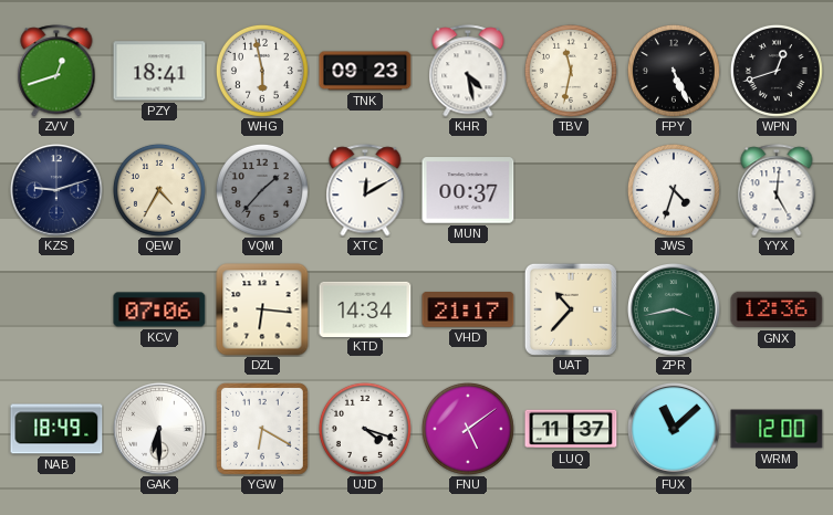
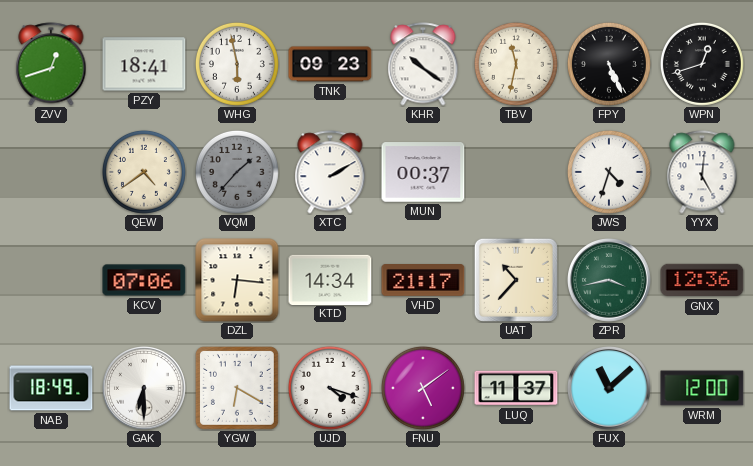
KHR: 4:28 -> 10:21 (423, 64)
KZS: 9:12 -> none (58, 191)
QEW: 4:35 -> 4:39 (144, 172)
XTC: 12:10 -> 2:10 (330, 172)
